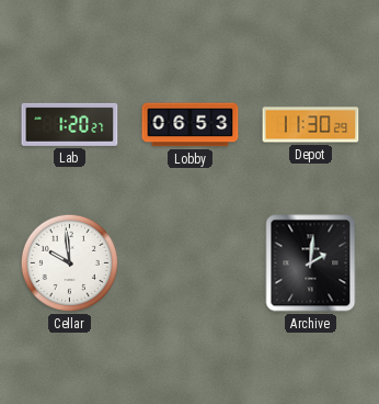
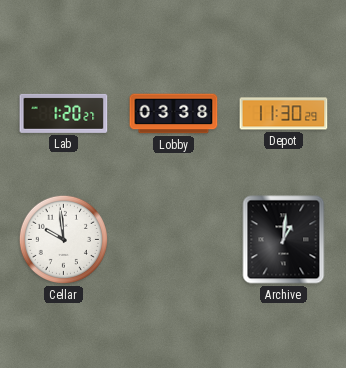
Lobby: 06:53 -> 03:38 (174, 114)
Archive: 2:01 -> 1:01 (284, 240)
